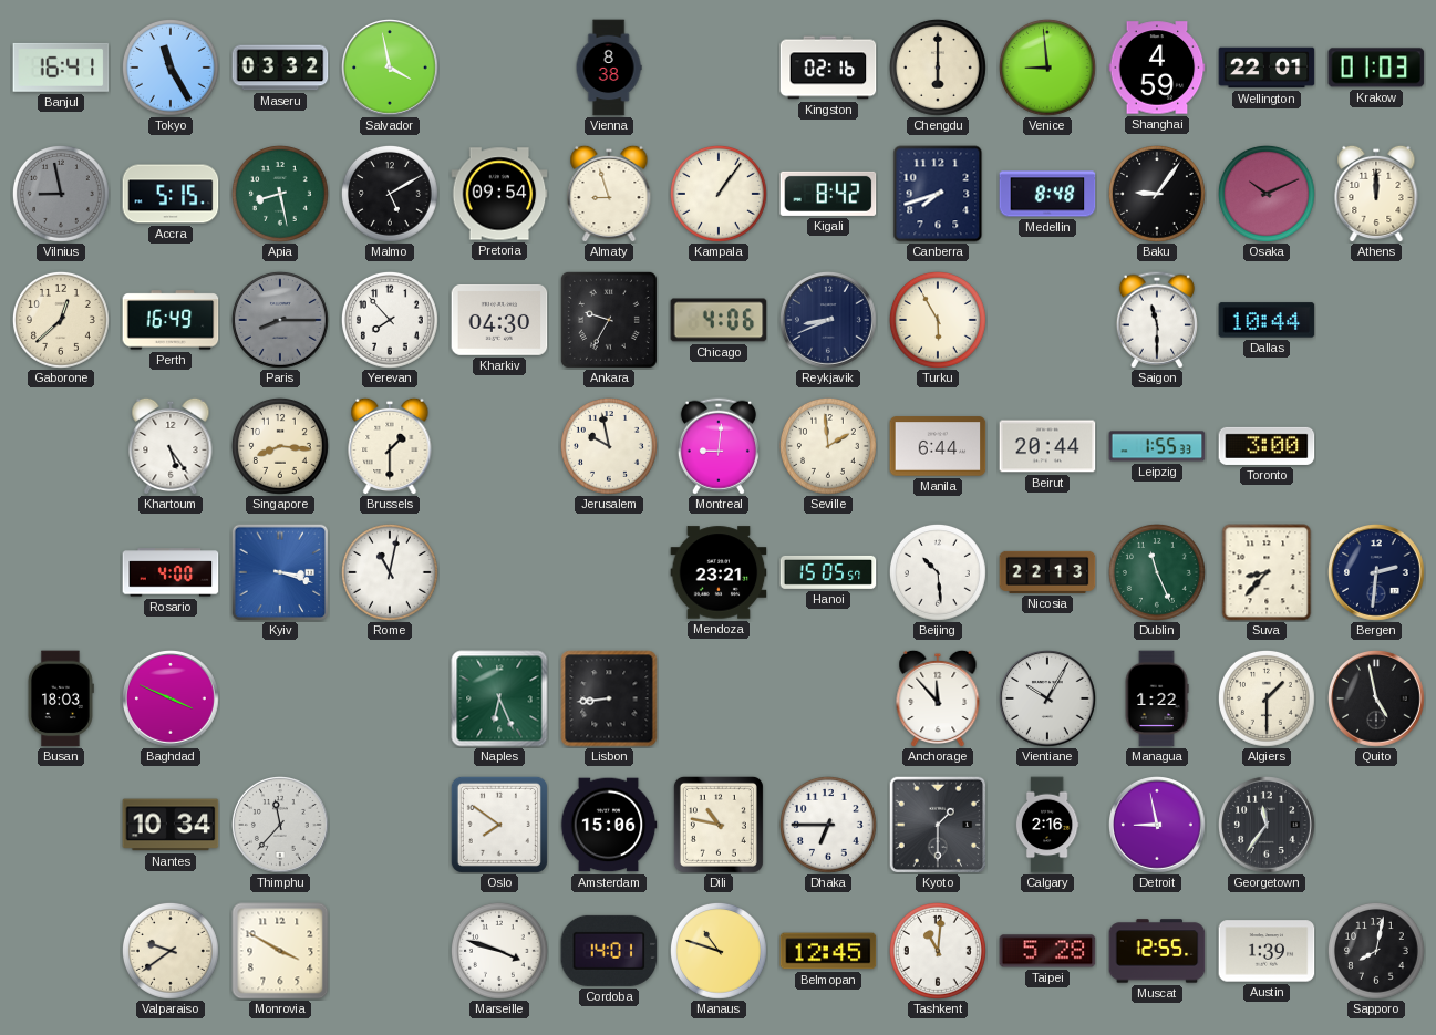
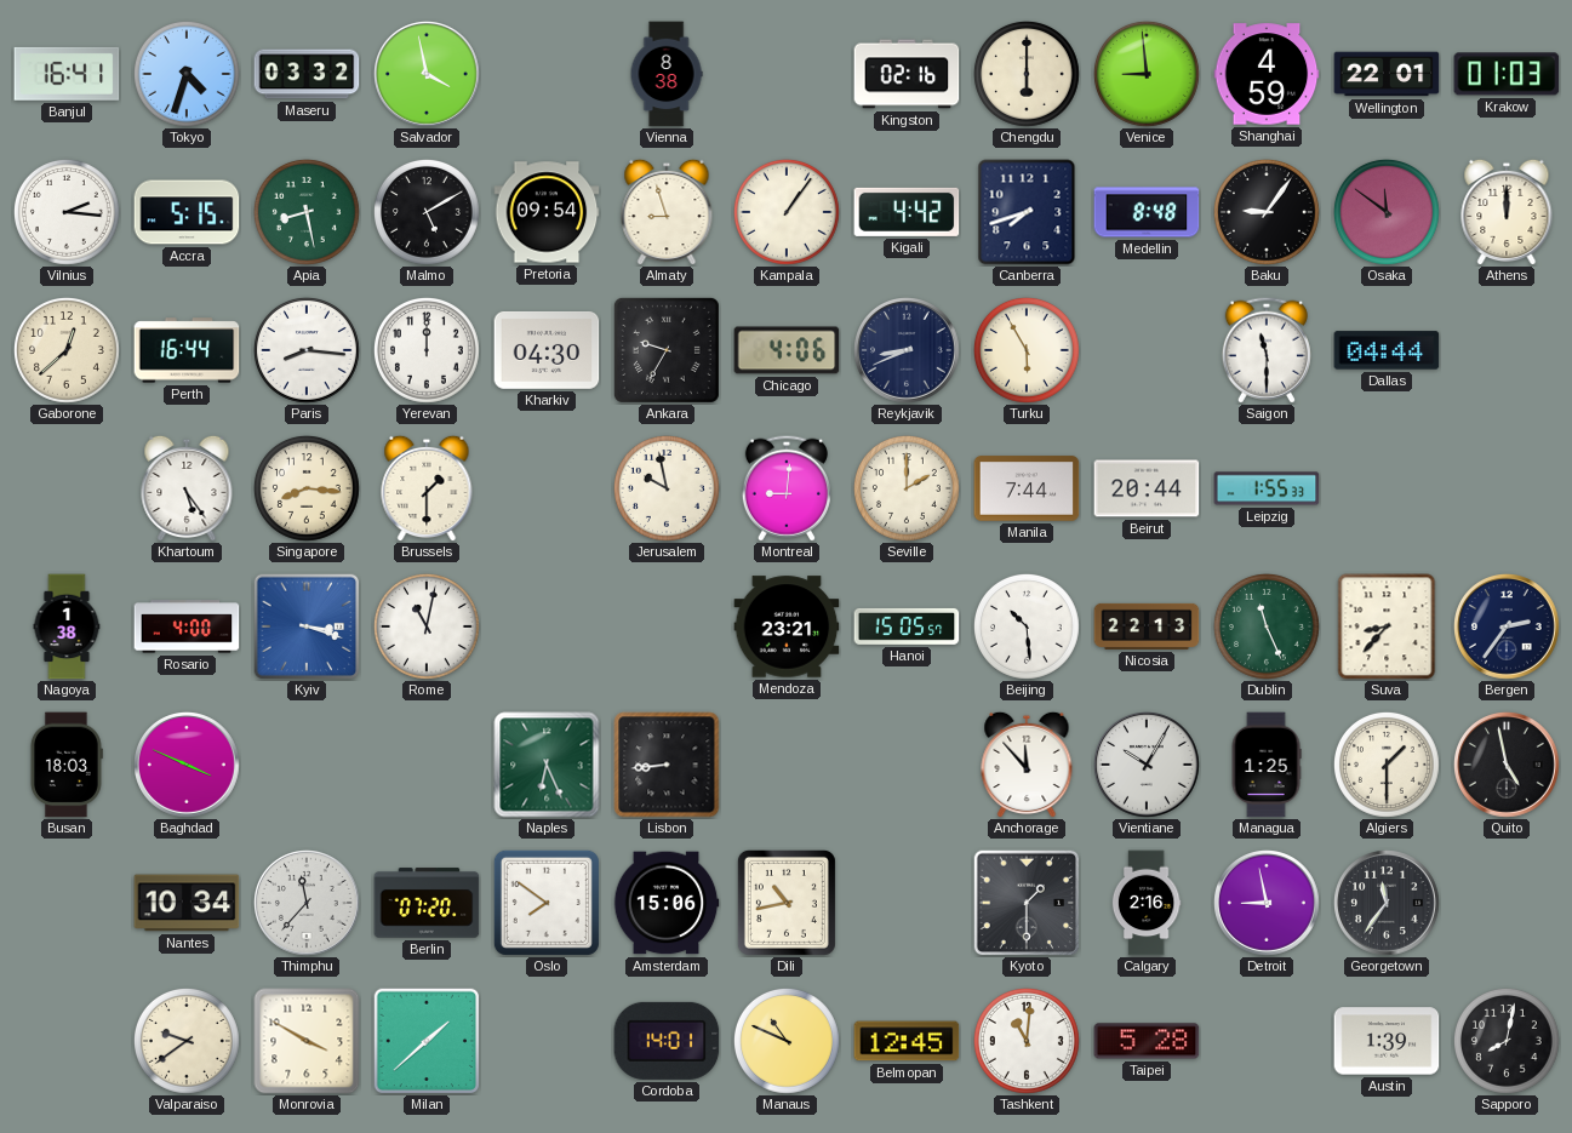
Tokyo: 11:25 -> 4:33 (187, 74)
Vilnius: 8:58 -> 2:16 (67, 212)
Vilnius dial: grey -> white (67, 212)
Kigali: 8:42 -> 4:42 (907, 212)
Osaka: 10:11 -> 11:51 (1387, 212)
Perth: 16:49 -> 16:44 (187, 350)
Paris: 8:15 -> 8:16 (307, 350)
Paris dial: grey -> white (307, 350)
Yerevan: 7:53 -> 12:00 (427, 350)
Dallas: 10:44 -> 04:44 (1387, 350)
Seville: 1:59 -> 2:00 (907, 488)
Manila: 6:44 -> 7:44 (1027, 488)
Toronto: 3:00 -> none (1267, 446)
Nagoya: none -> 1:38 (67, 626)
Bergen: 2:31 -> 2:36 (1508, 628)
Managua: 1:22 -> 1:25 (1267, 765)
Berlin: none -> 07:20 (427, 903)
Dili: 10:47 -> 10:43 (787, 903)
Dhaka: 6:45 -> none (828, 825)
Milan: none -> 1:38 (427, 1041)
Marseille: 3:48 -> none (499, 951)
Manaus: 10:48 -> 10:49 (787, 1041)
Muscat: 12:55 -> none (1157, 951)
